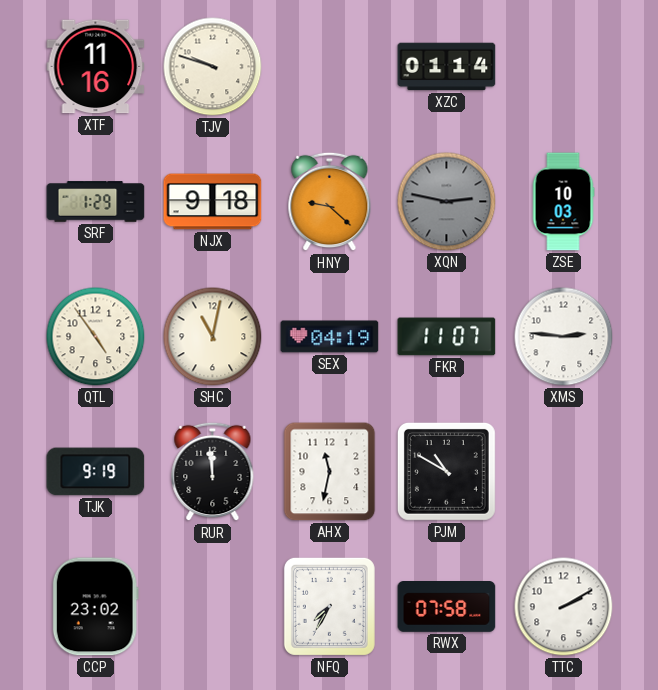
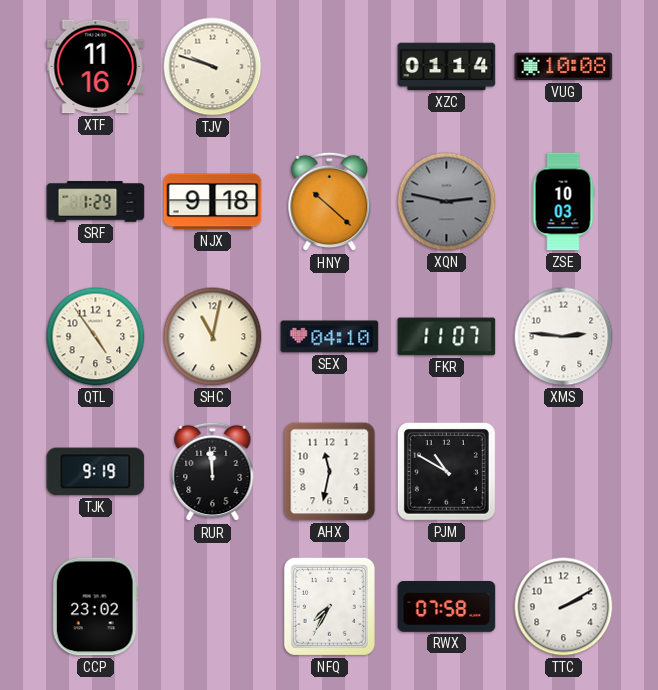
VUG: none -> 10:08 (564, 67)
HNY: 9:22 -> 10:22 (330, 202)
SEX: 04:19 -> 04:10 (330, 337)
